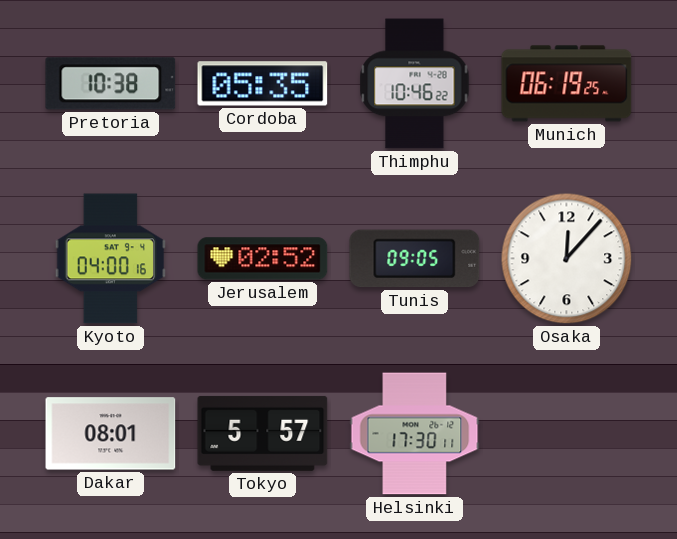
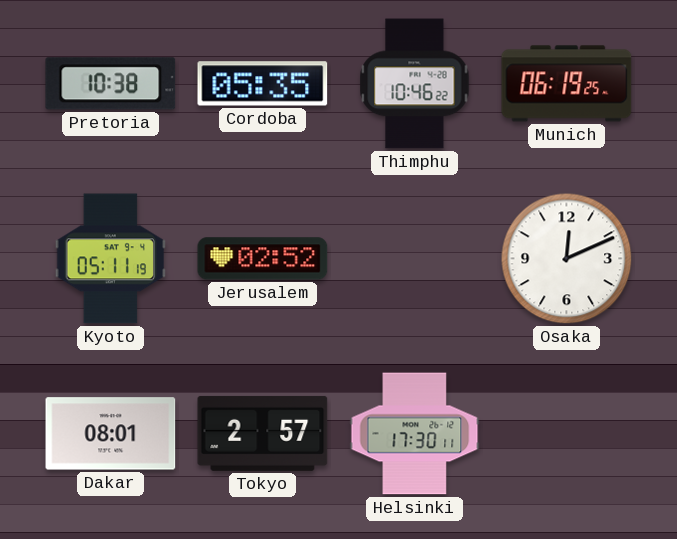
Kyoto: 04:00 -> 05:11 (110, 259)
Tunis: 09:05 -> none (415, 259)
Osaka: 12:07 -> 12:11 (567, 259)
Tokyo: 5:57 -> 2:57 (263, 433)
